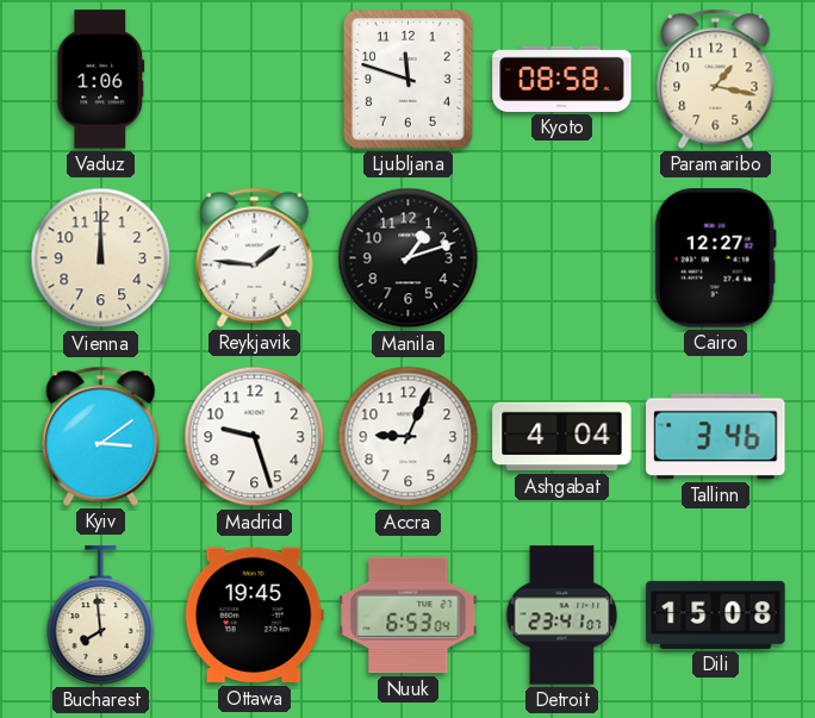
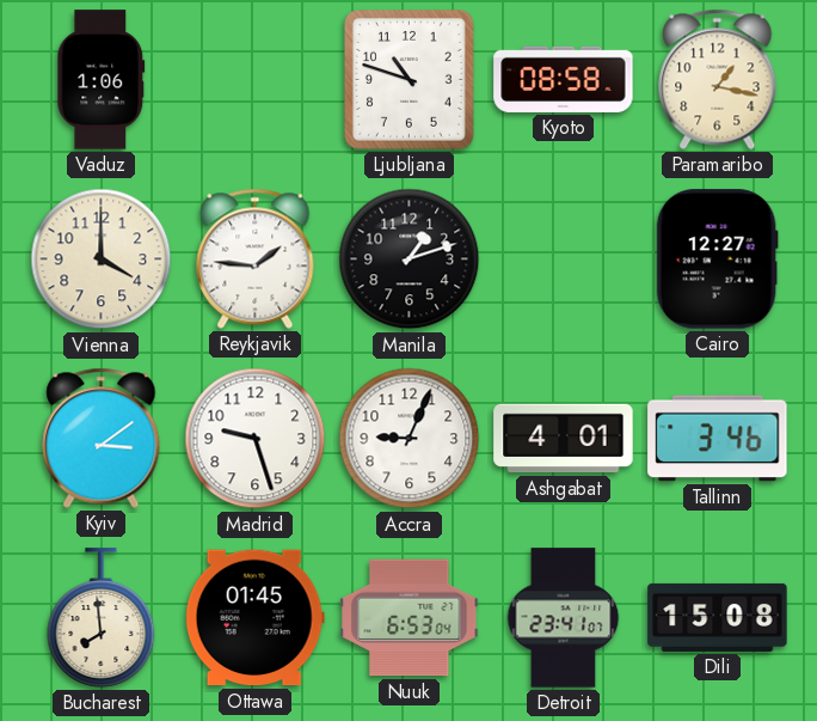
Ljubljana: 11:48 -> 10:48 (410, 80)
Vienna: 12:00 -> 4:00 (102, 259)
Ashgabat: 4:04 -> 4:01 (564, 439)
Ottawa: 19:45 -> 01:45 (254, 618)
